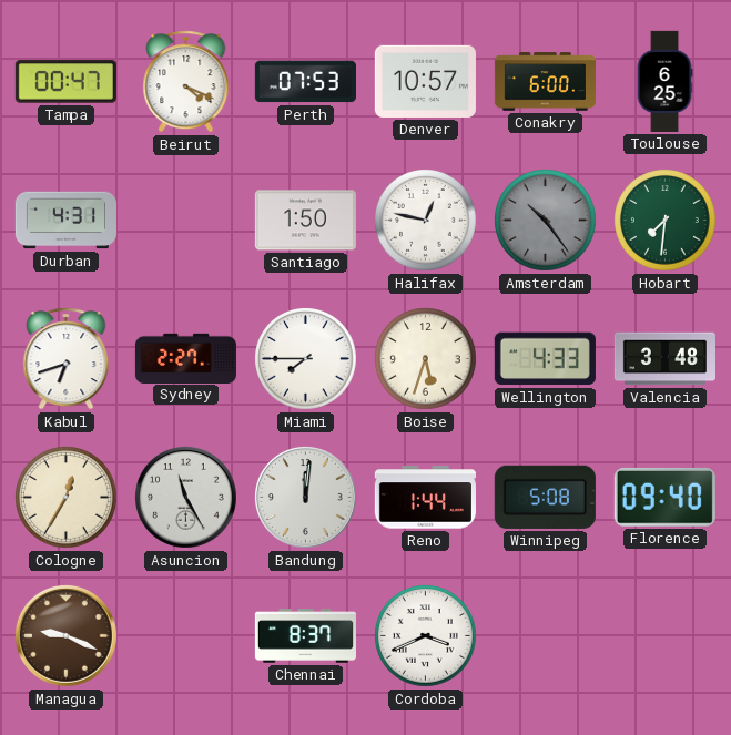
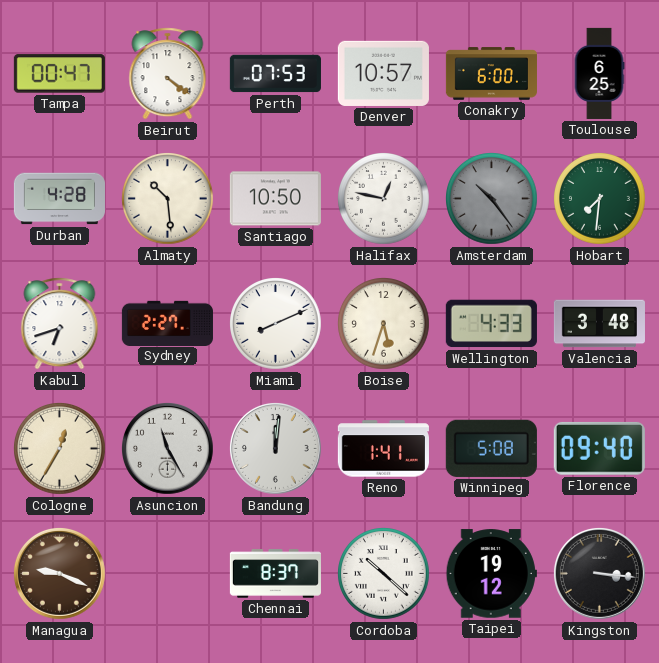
Beirut: 4:19 -> 4:21 (168, 74)
Durban: 4:31 -> 4:28 (59, 199)
Almaty: none -> 10:29 (168, 199)
Santiago: 1:50 -> 10:50 (275, 199)
Miami: 7:45 -> 8:11 (276, 324)
Reno: 1:44 -> 1:41 (383, 449)
Cordoba: 3:41 -> 10:22 (384, 574)
Taipei: none -> 19:12 (491, 574)
Kingston: none -> 3:16 (600, 574)
